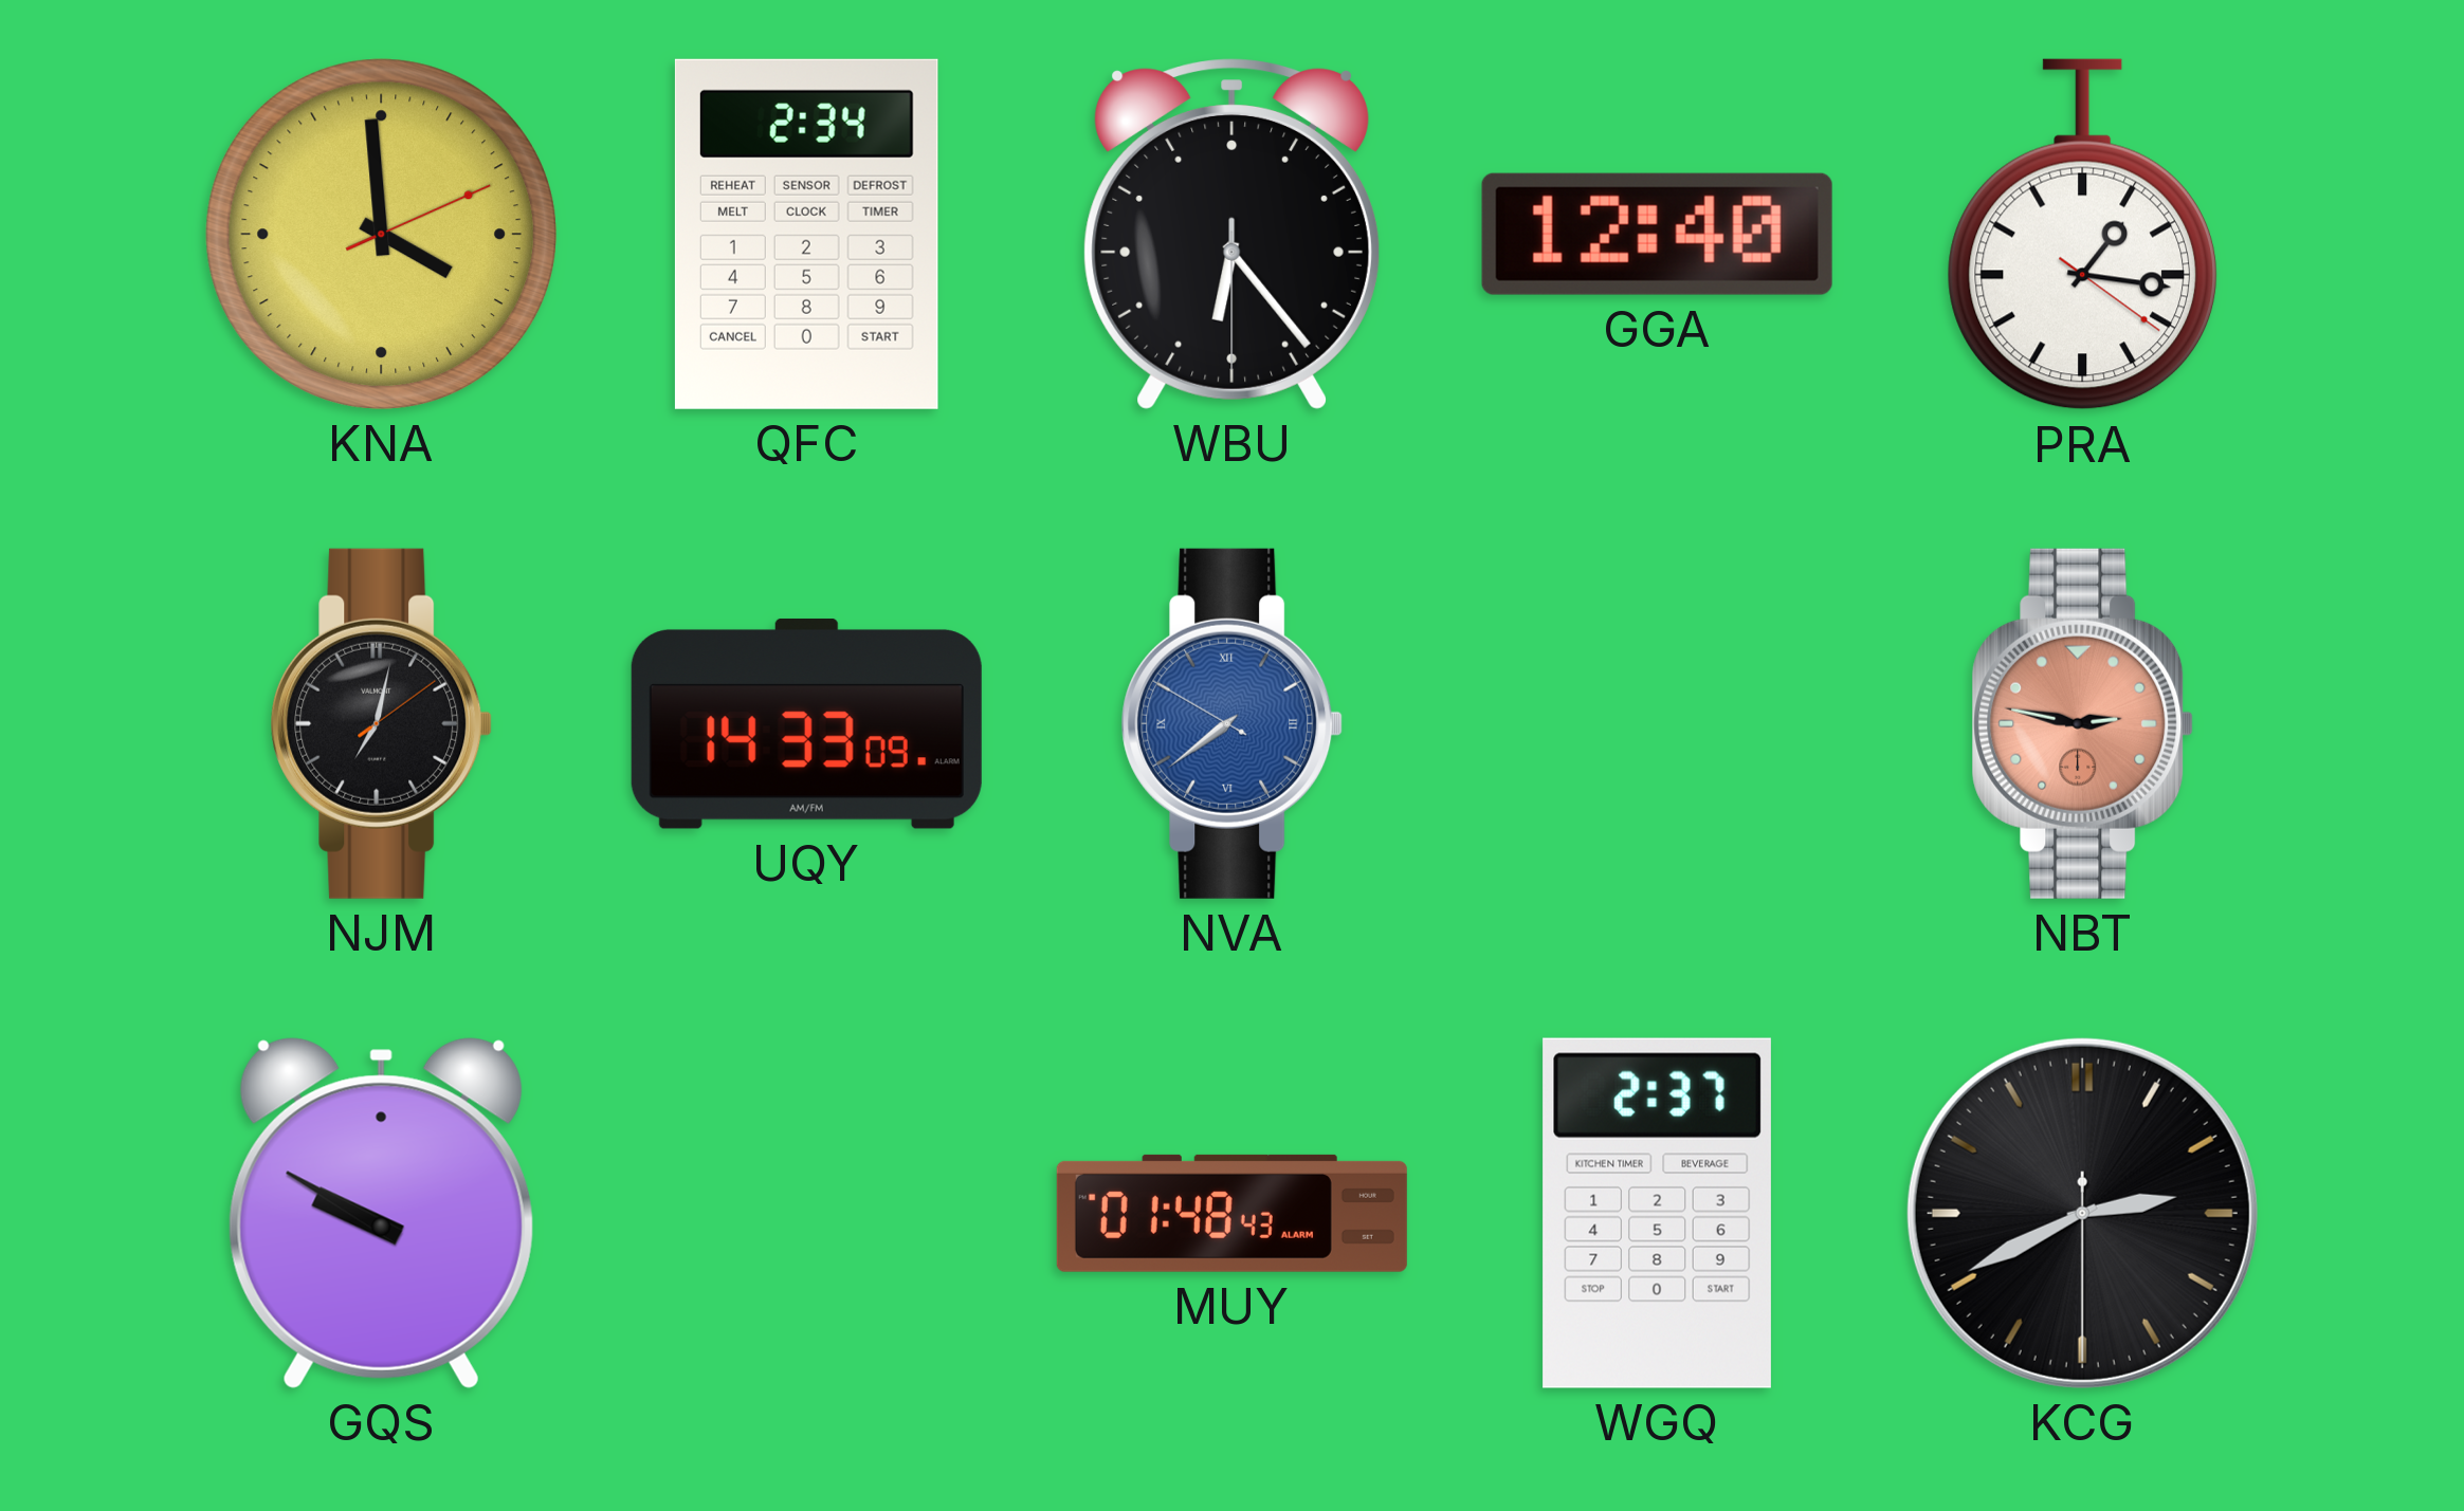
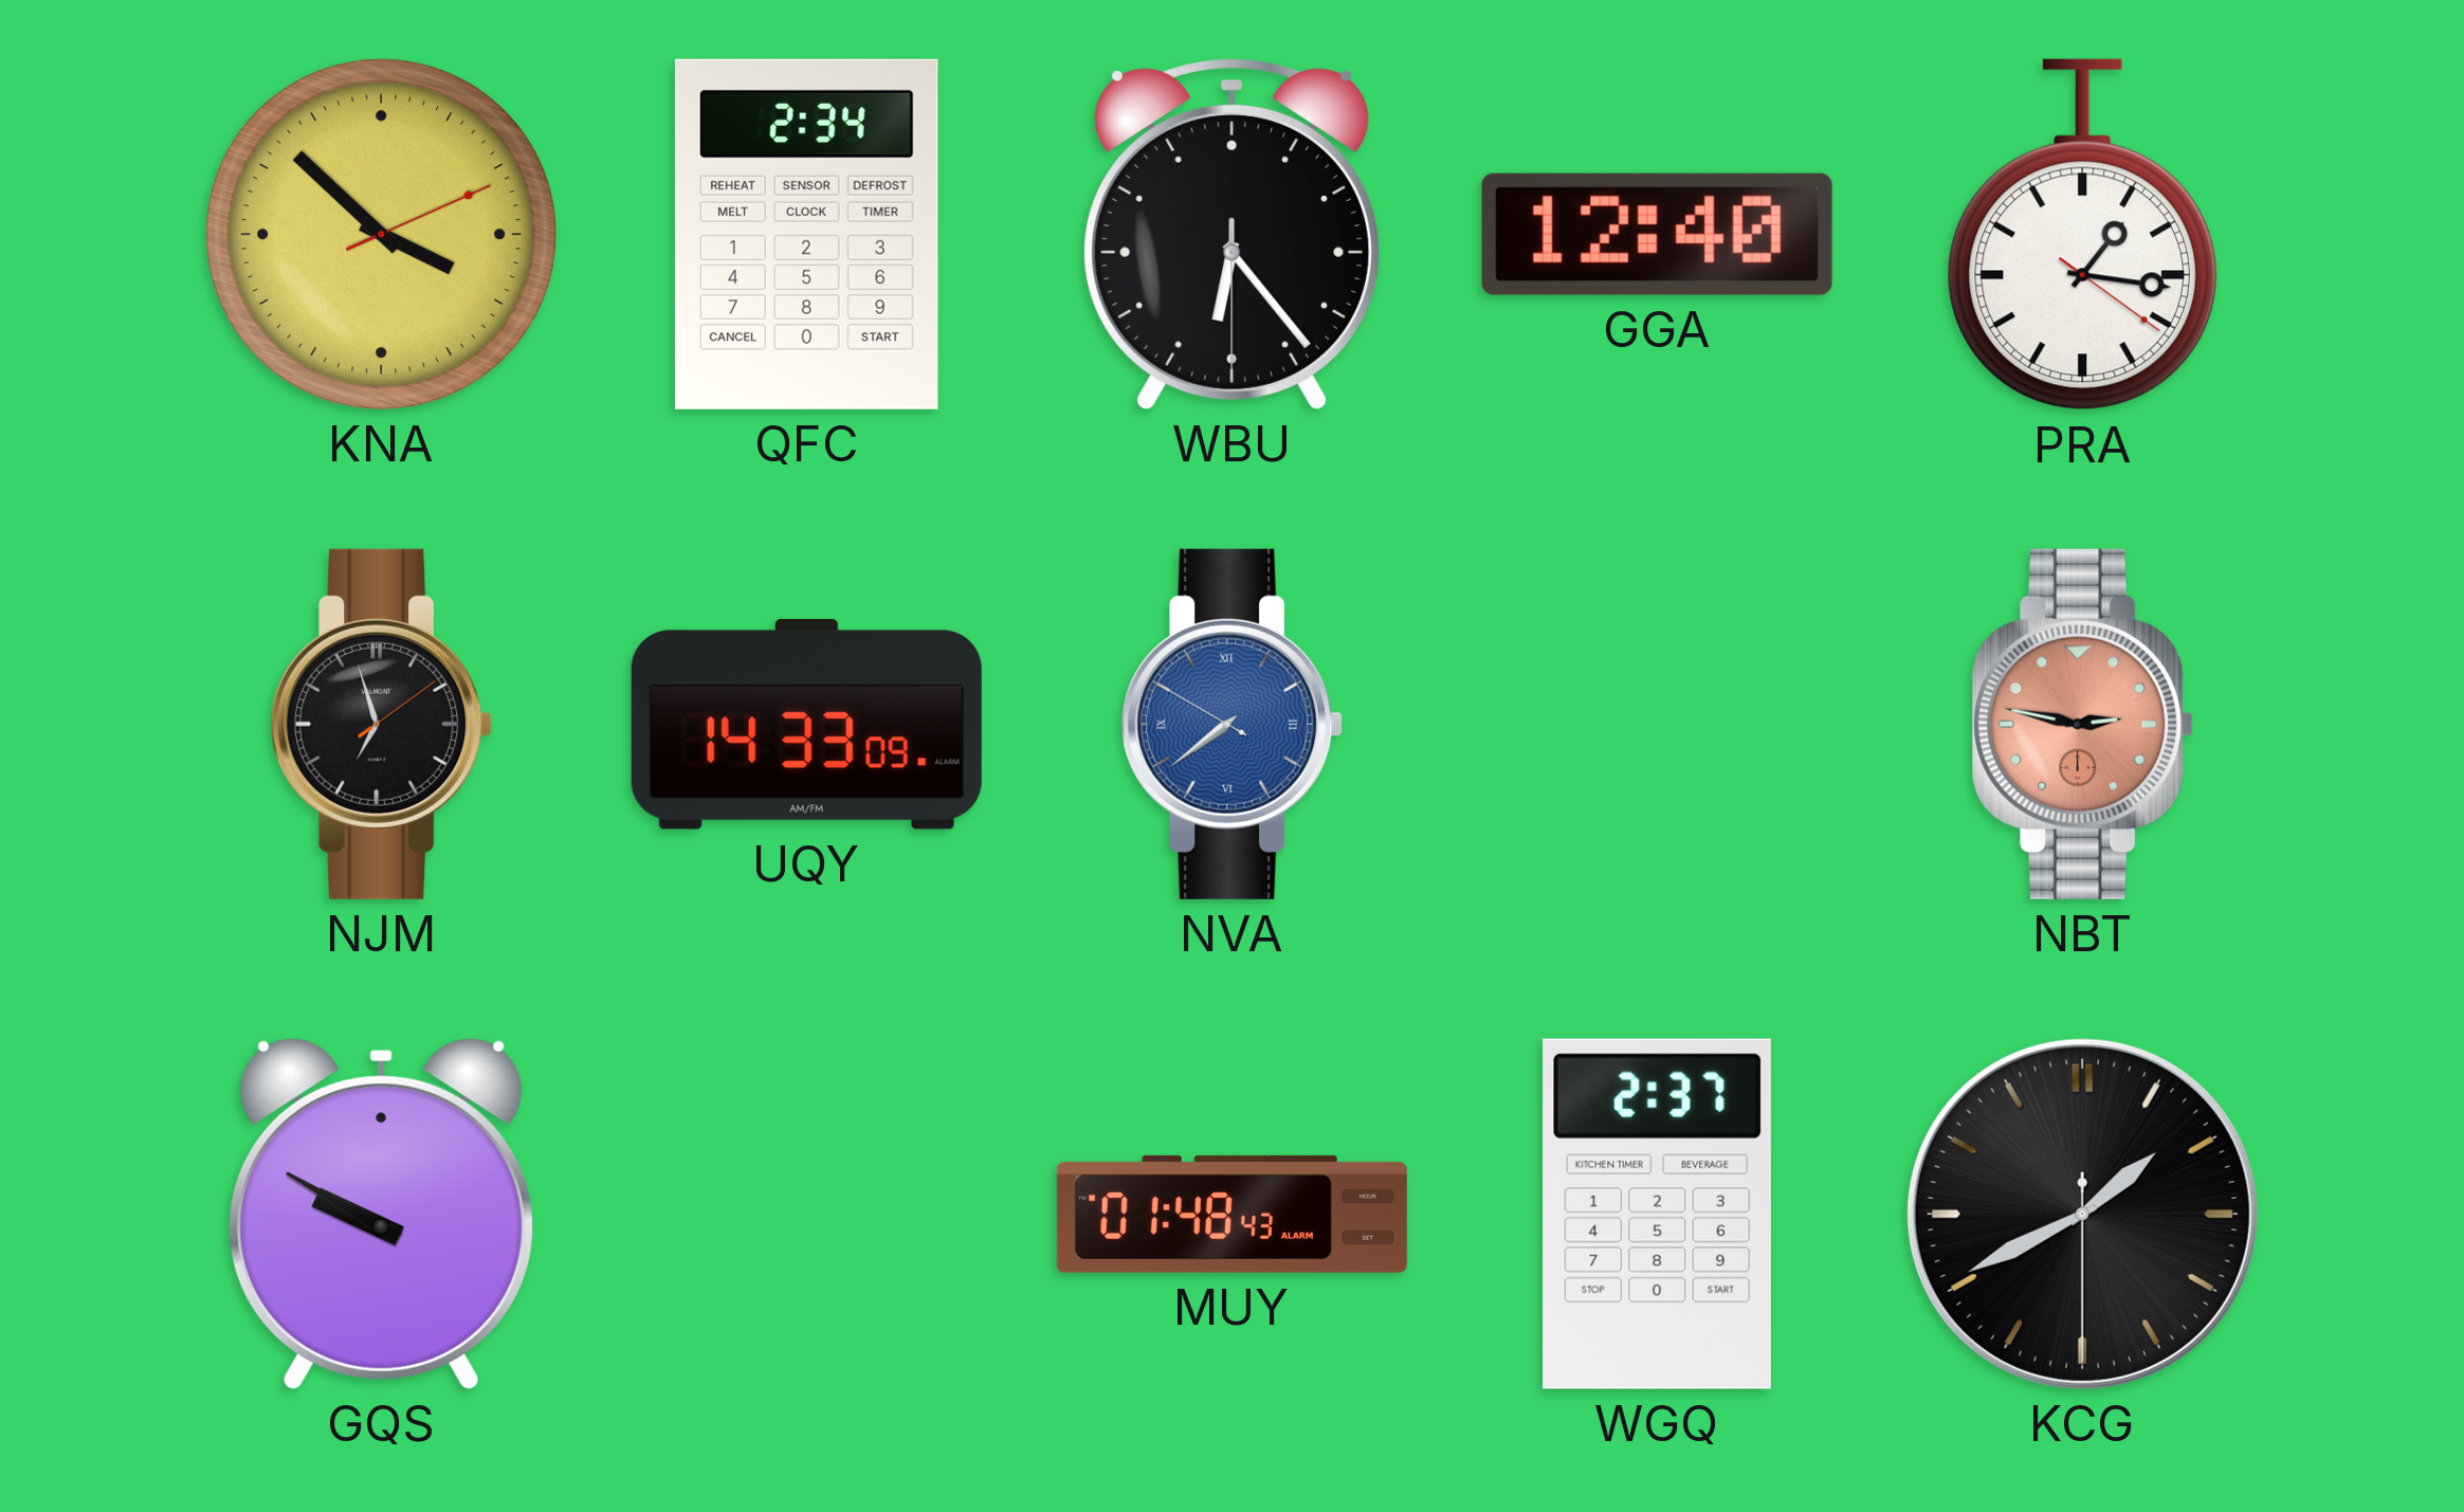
KNA: 3:59 -> 3:52 (381, 234)
NJM: 7:02 -> 6:57 (382, 724)
KCG: 2:40 -> 1:40 (2082, 1214)
